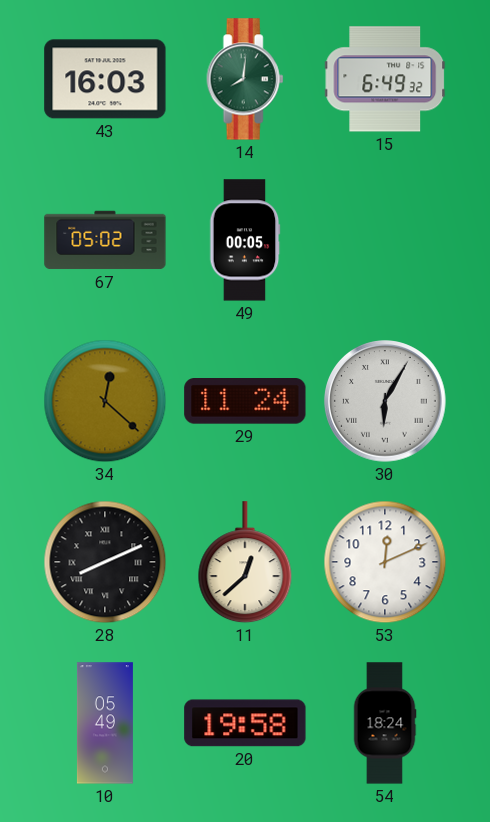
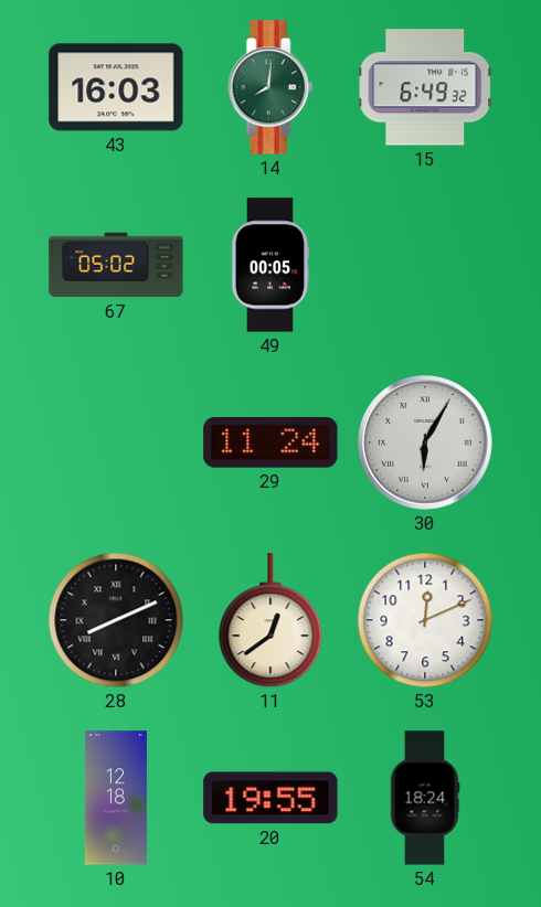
34: 12:22 -> none (105, 401)
11: 12:38 -> 12:39 (270, 621)
10: 05:49 -> 12:18 (116, 798)
20: 19:58 -> 19:55 (270, 798)
